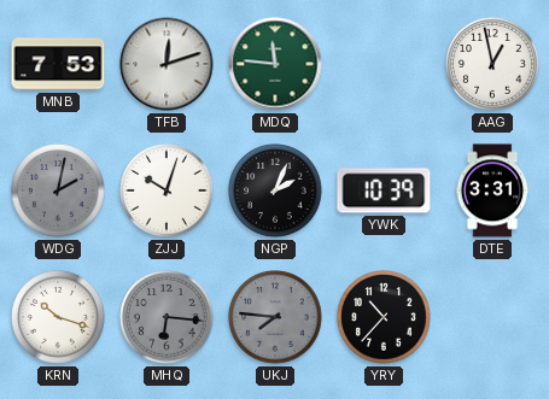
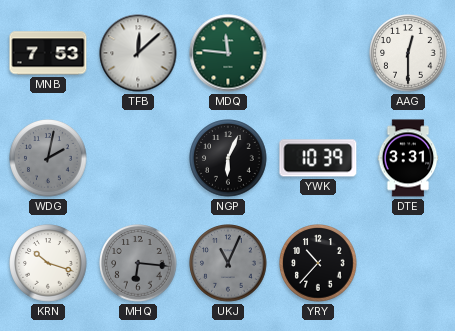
TFB: 12:12 -> 12:08 (138, 53)
AAG: 12:58 -> 12:30 (408, 53)
ZJJ: 10:03 -> none (167, 190)
NGP: 2:04 -> 6:04 (228, 158)
UKJ: 7:46 -> 11:04 (228, 263)
